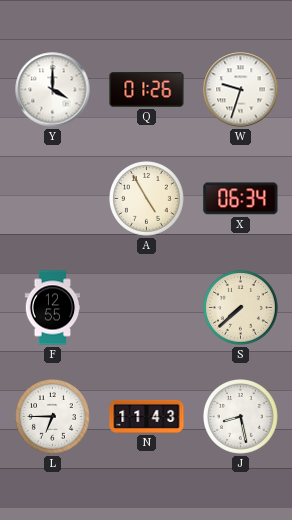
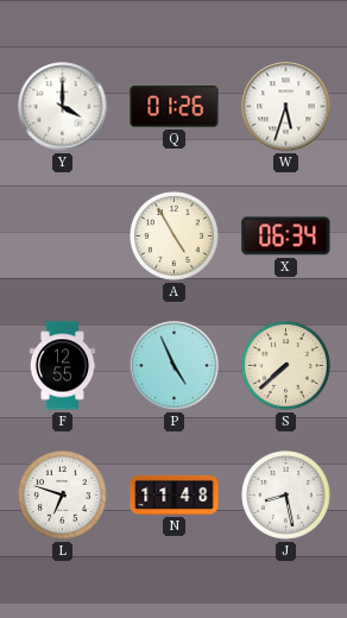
W: 9:33 -> 5:33 (286, 107)
P: none -> 4:56 (175, 366)
L: 6:45 -> 6:48 (63, 496)
N: 11:43 -> 11:48 (175, 494)
